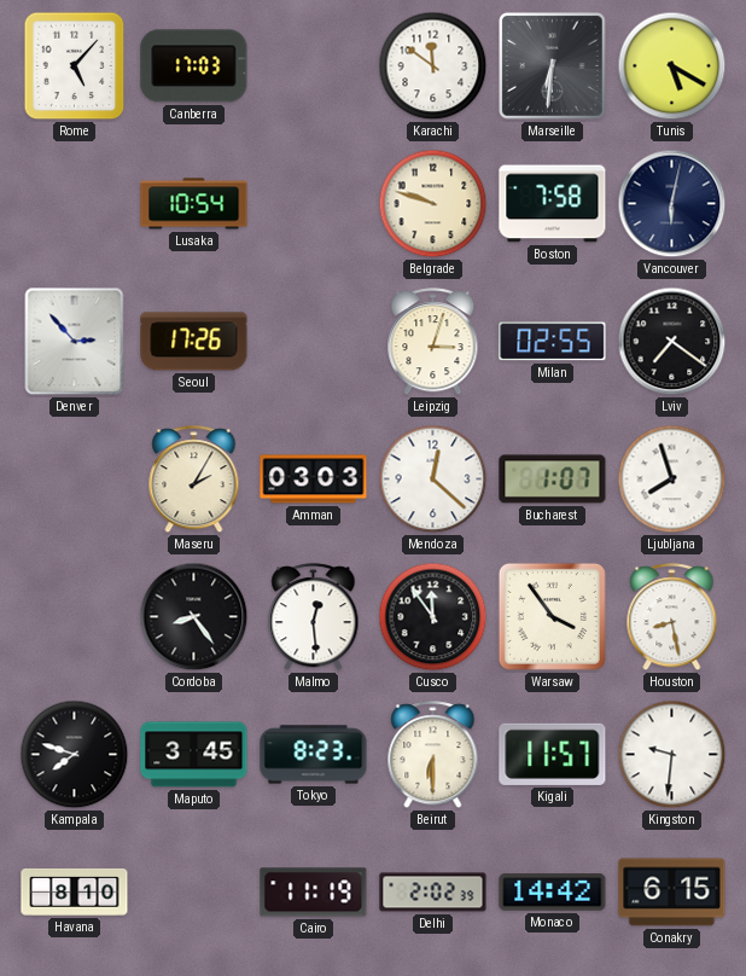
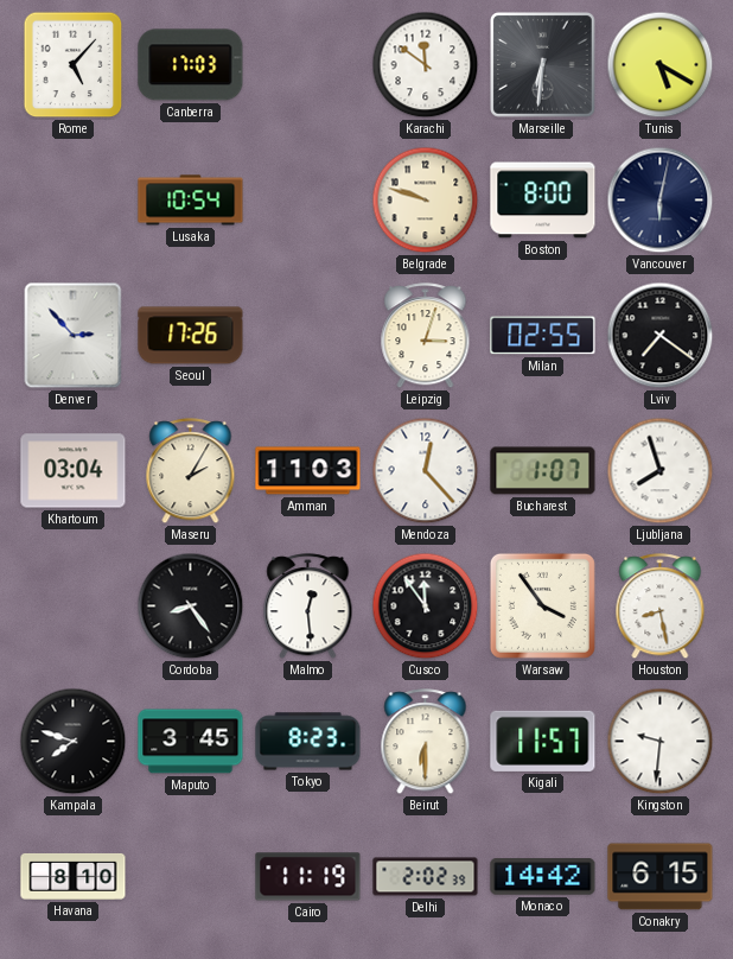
Boston: 7:58 -> 8:00 (543, 201)
Khartoum: none -> 03:04 (74, 471)
Amman: 03:03 -> 11:03 (308, 471)
Mendoza: 12:22 -> 12:23 (426, 471)
